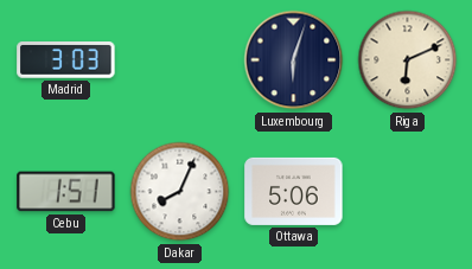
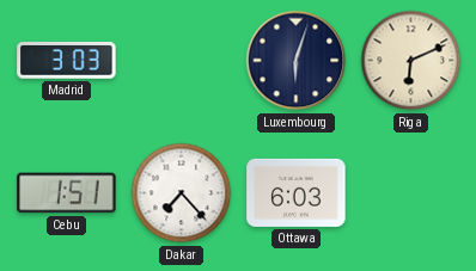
Dakar: 8:04 -> 7:23 (182, 193)
Ottawa: 5:06 -> 6:03 (297, 192)
